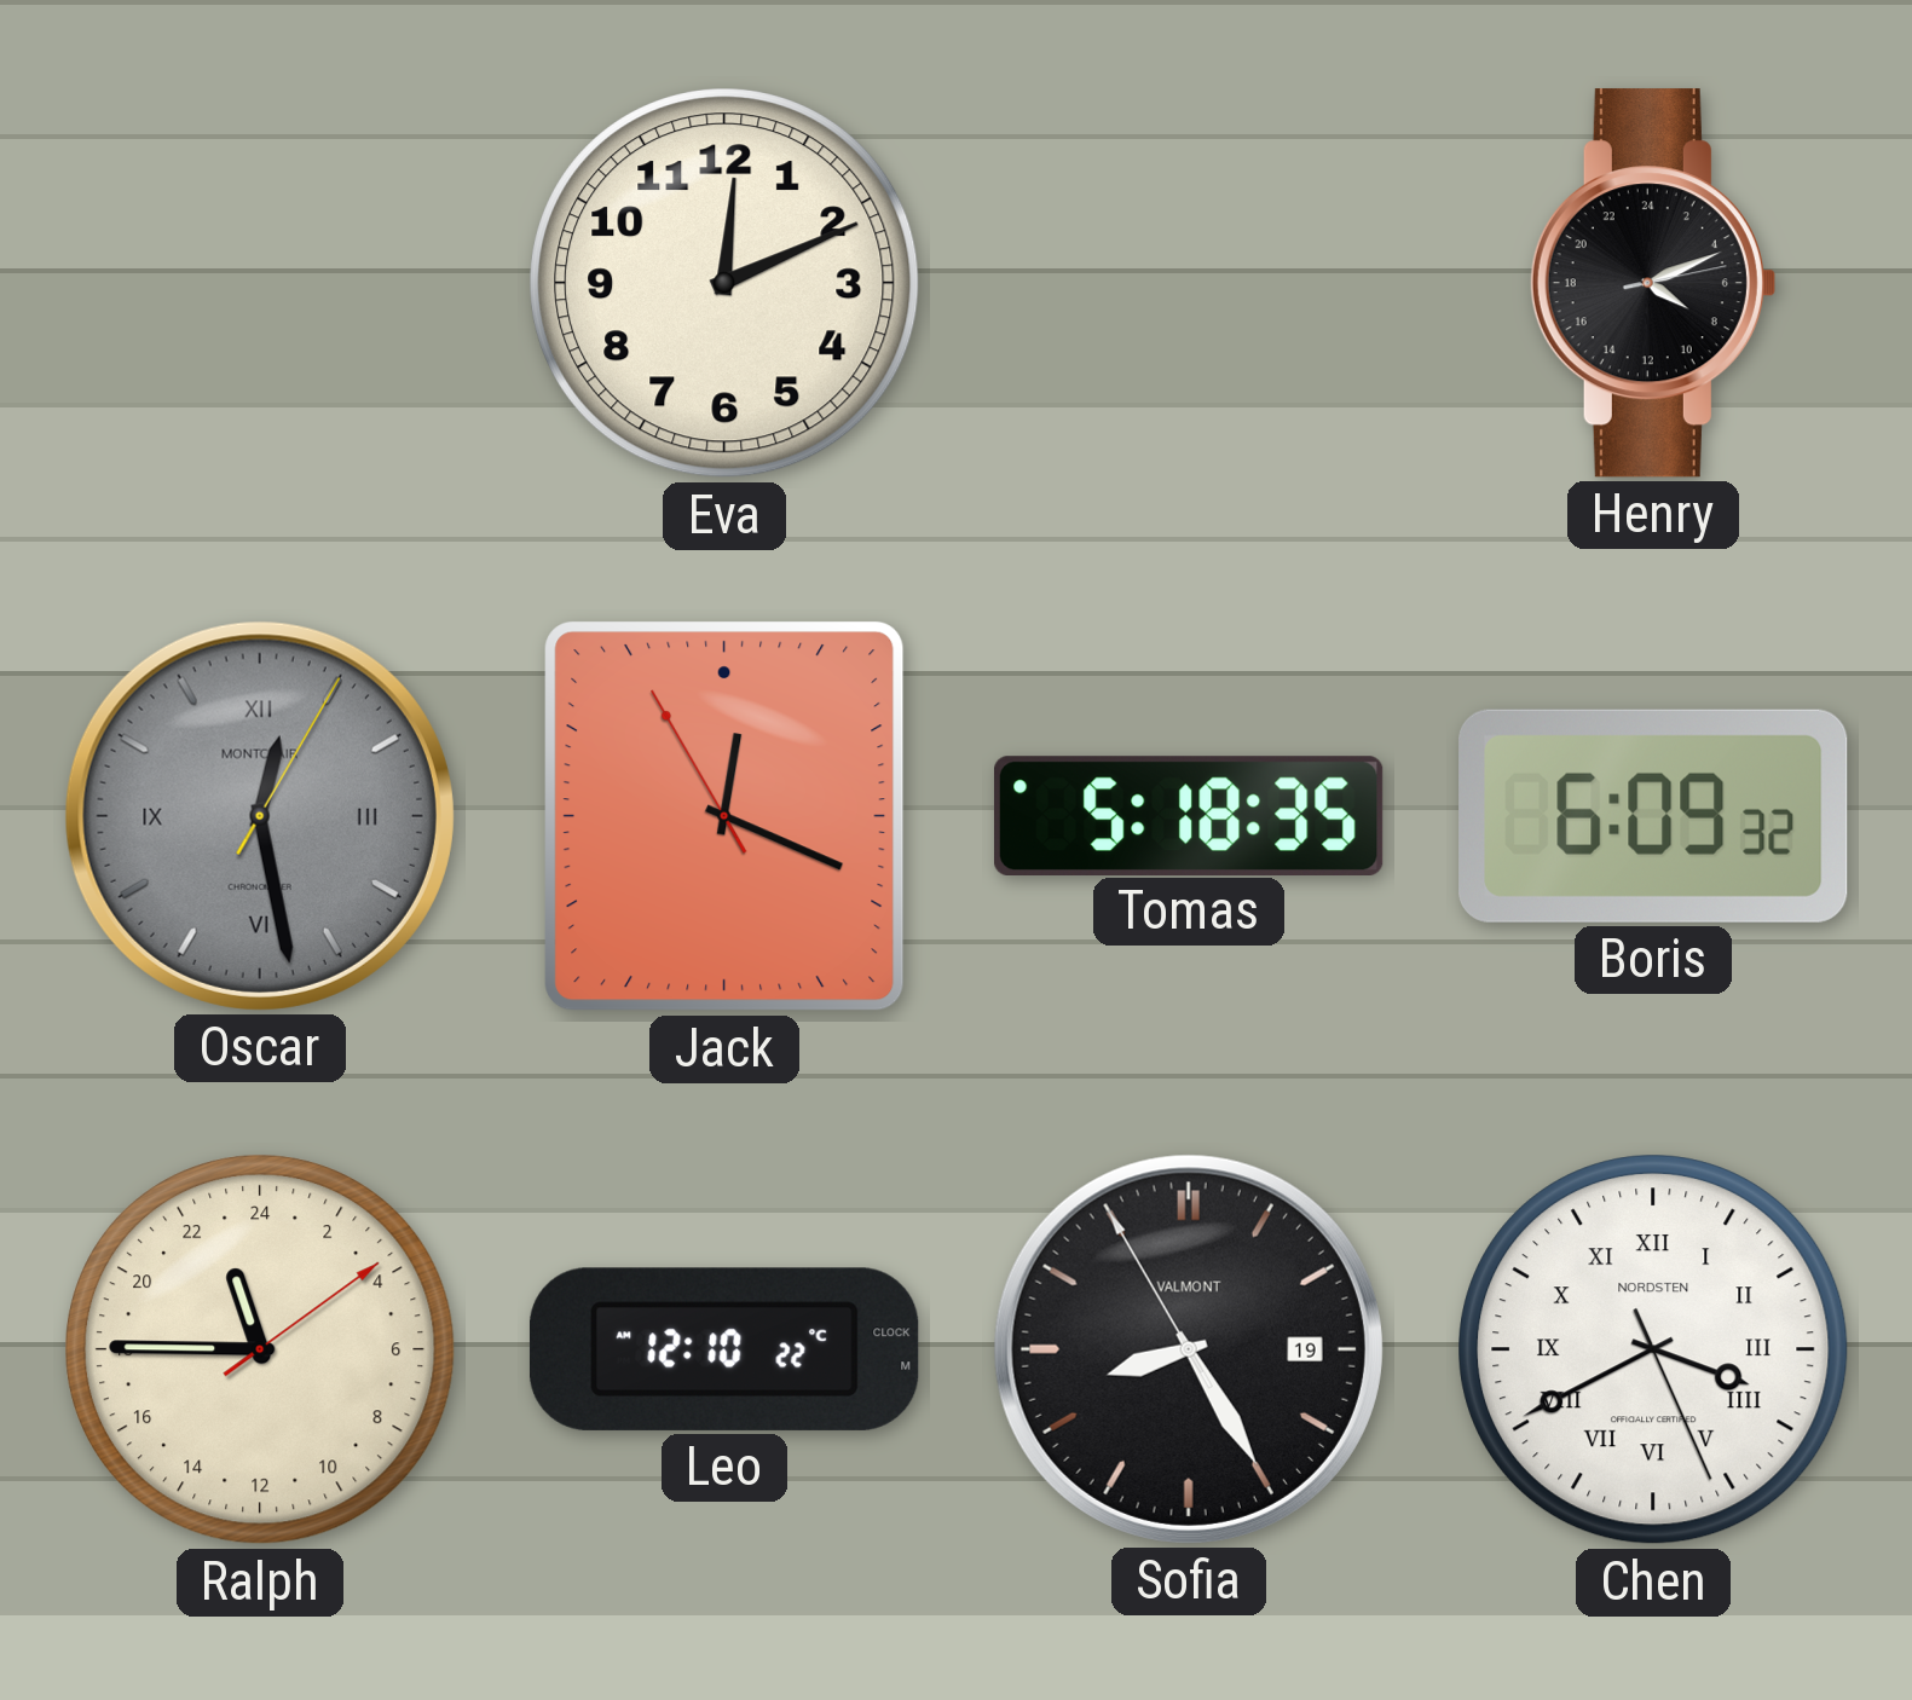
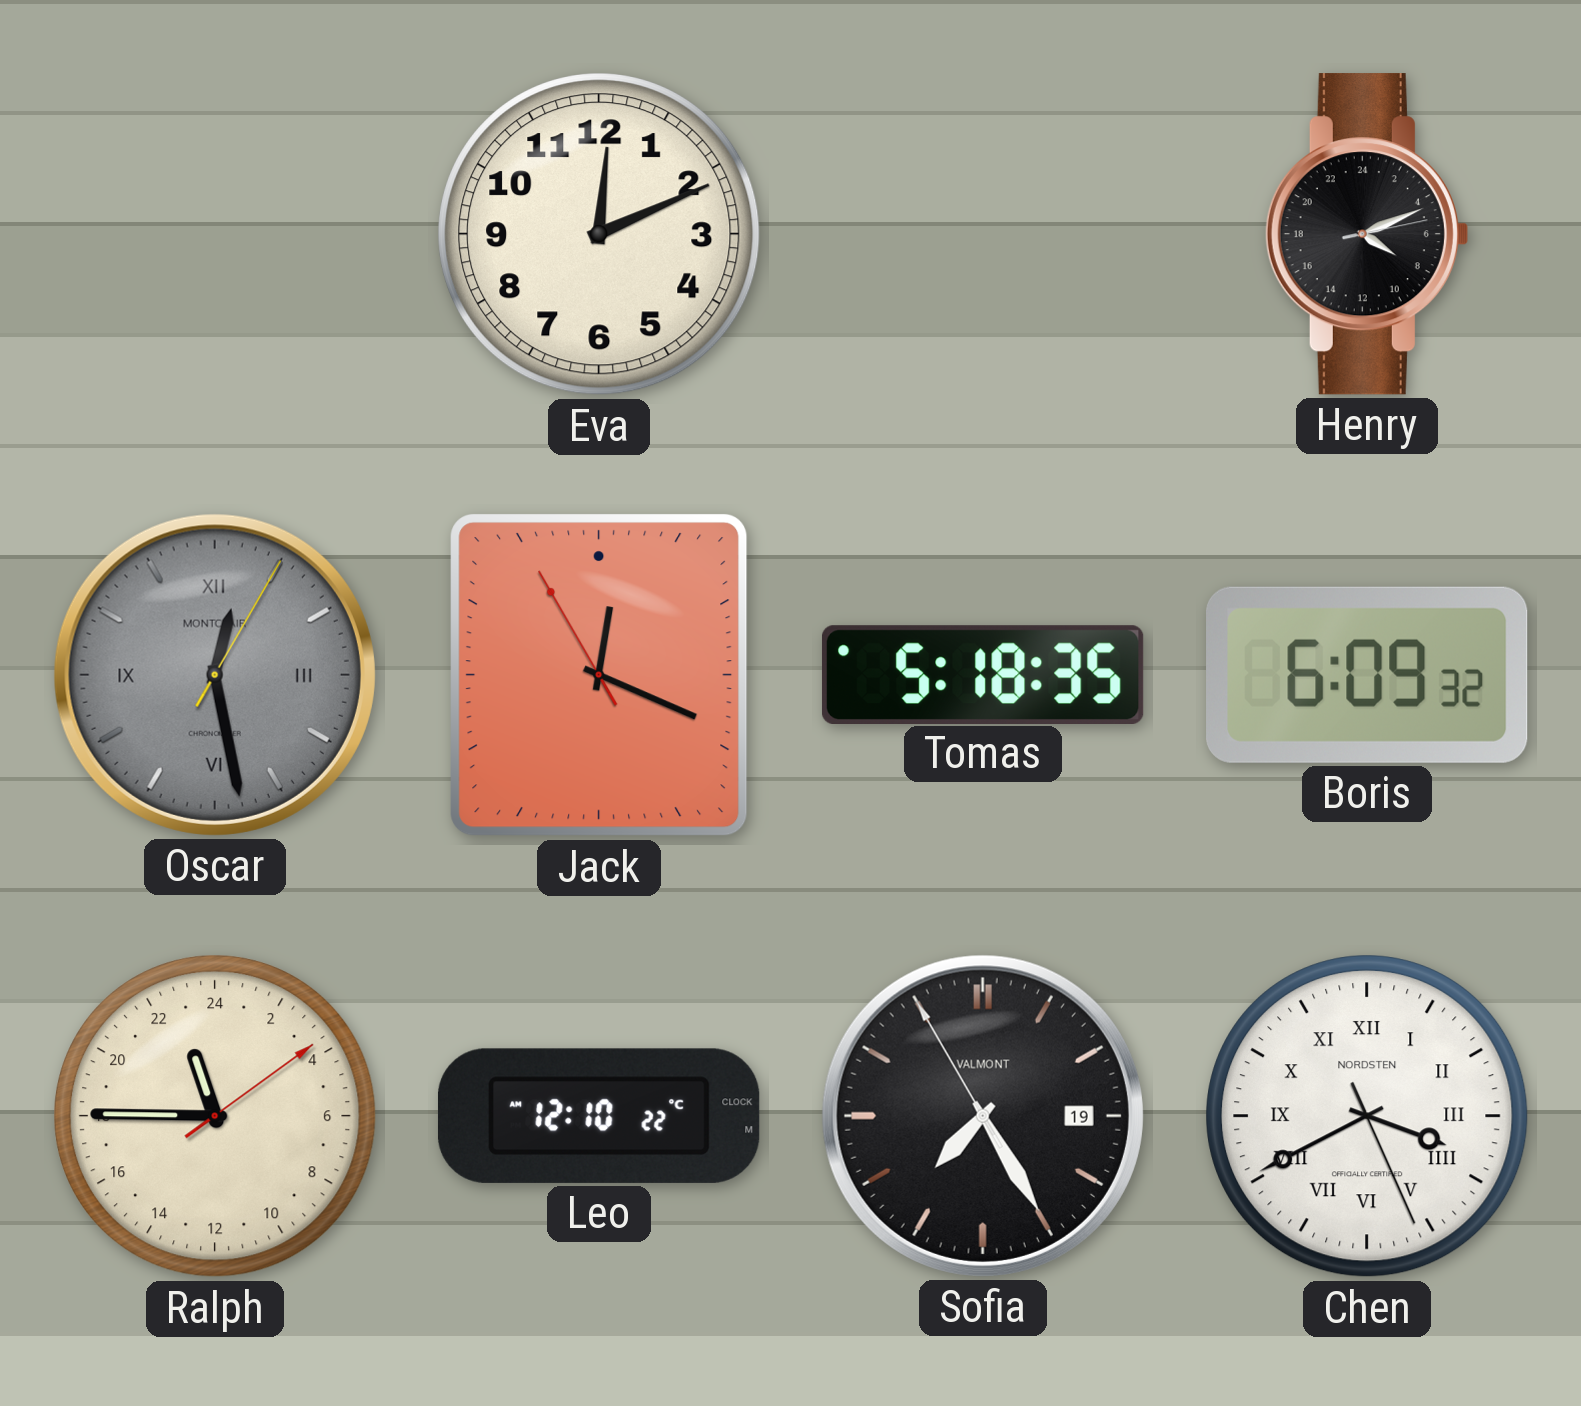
Sofia: 8:24 -> 7:24 (983, 1116)
